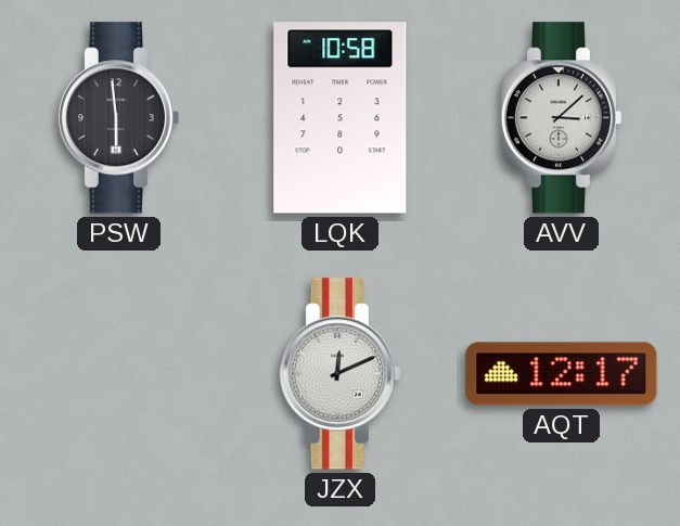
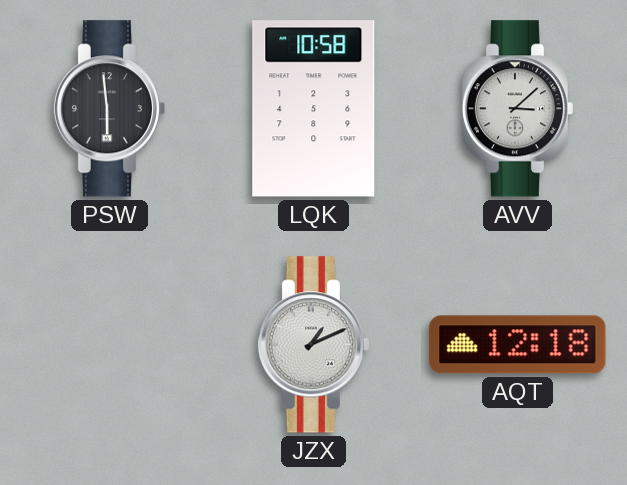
JZX: 12:11 -> 1:11 (313, 345)
AQT: 12:17 -> 12:18 (518, 345)
